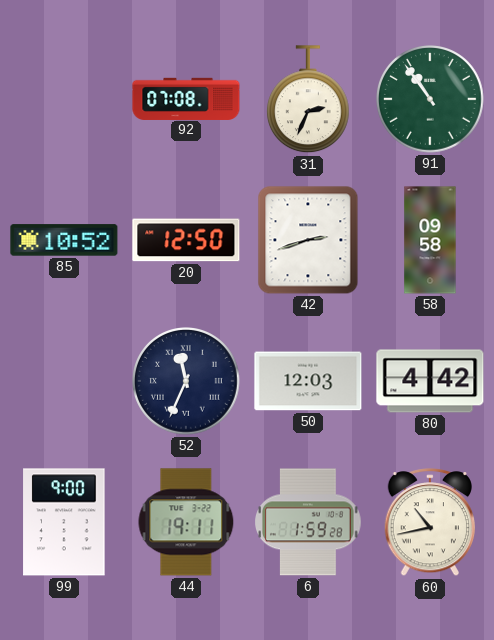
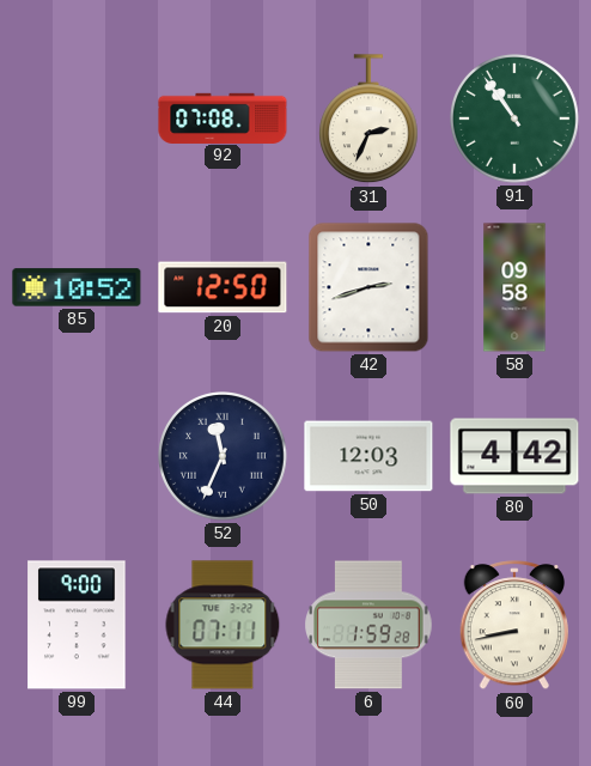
44: 19:11 -> 07:11 (223, 625)
60: 10:43 -> 8:43 (513, 626)
